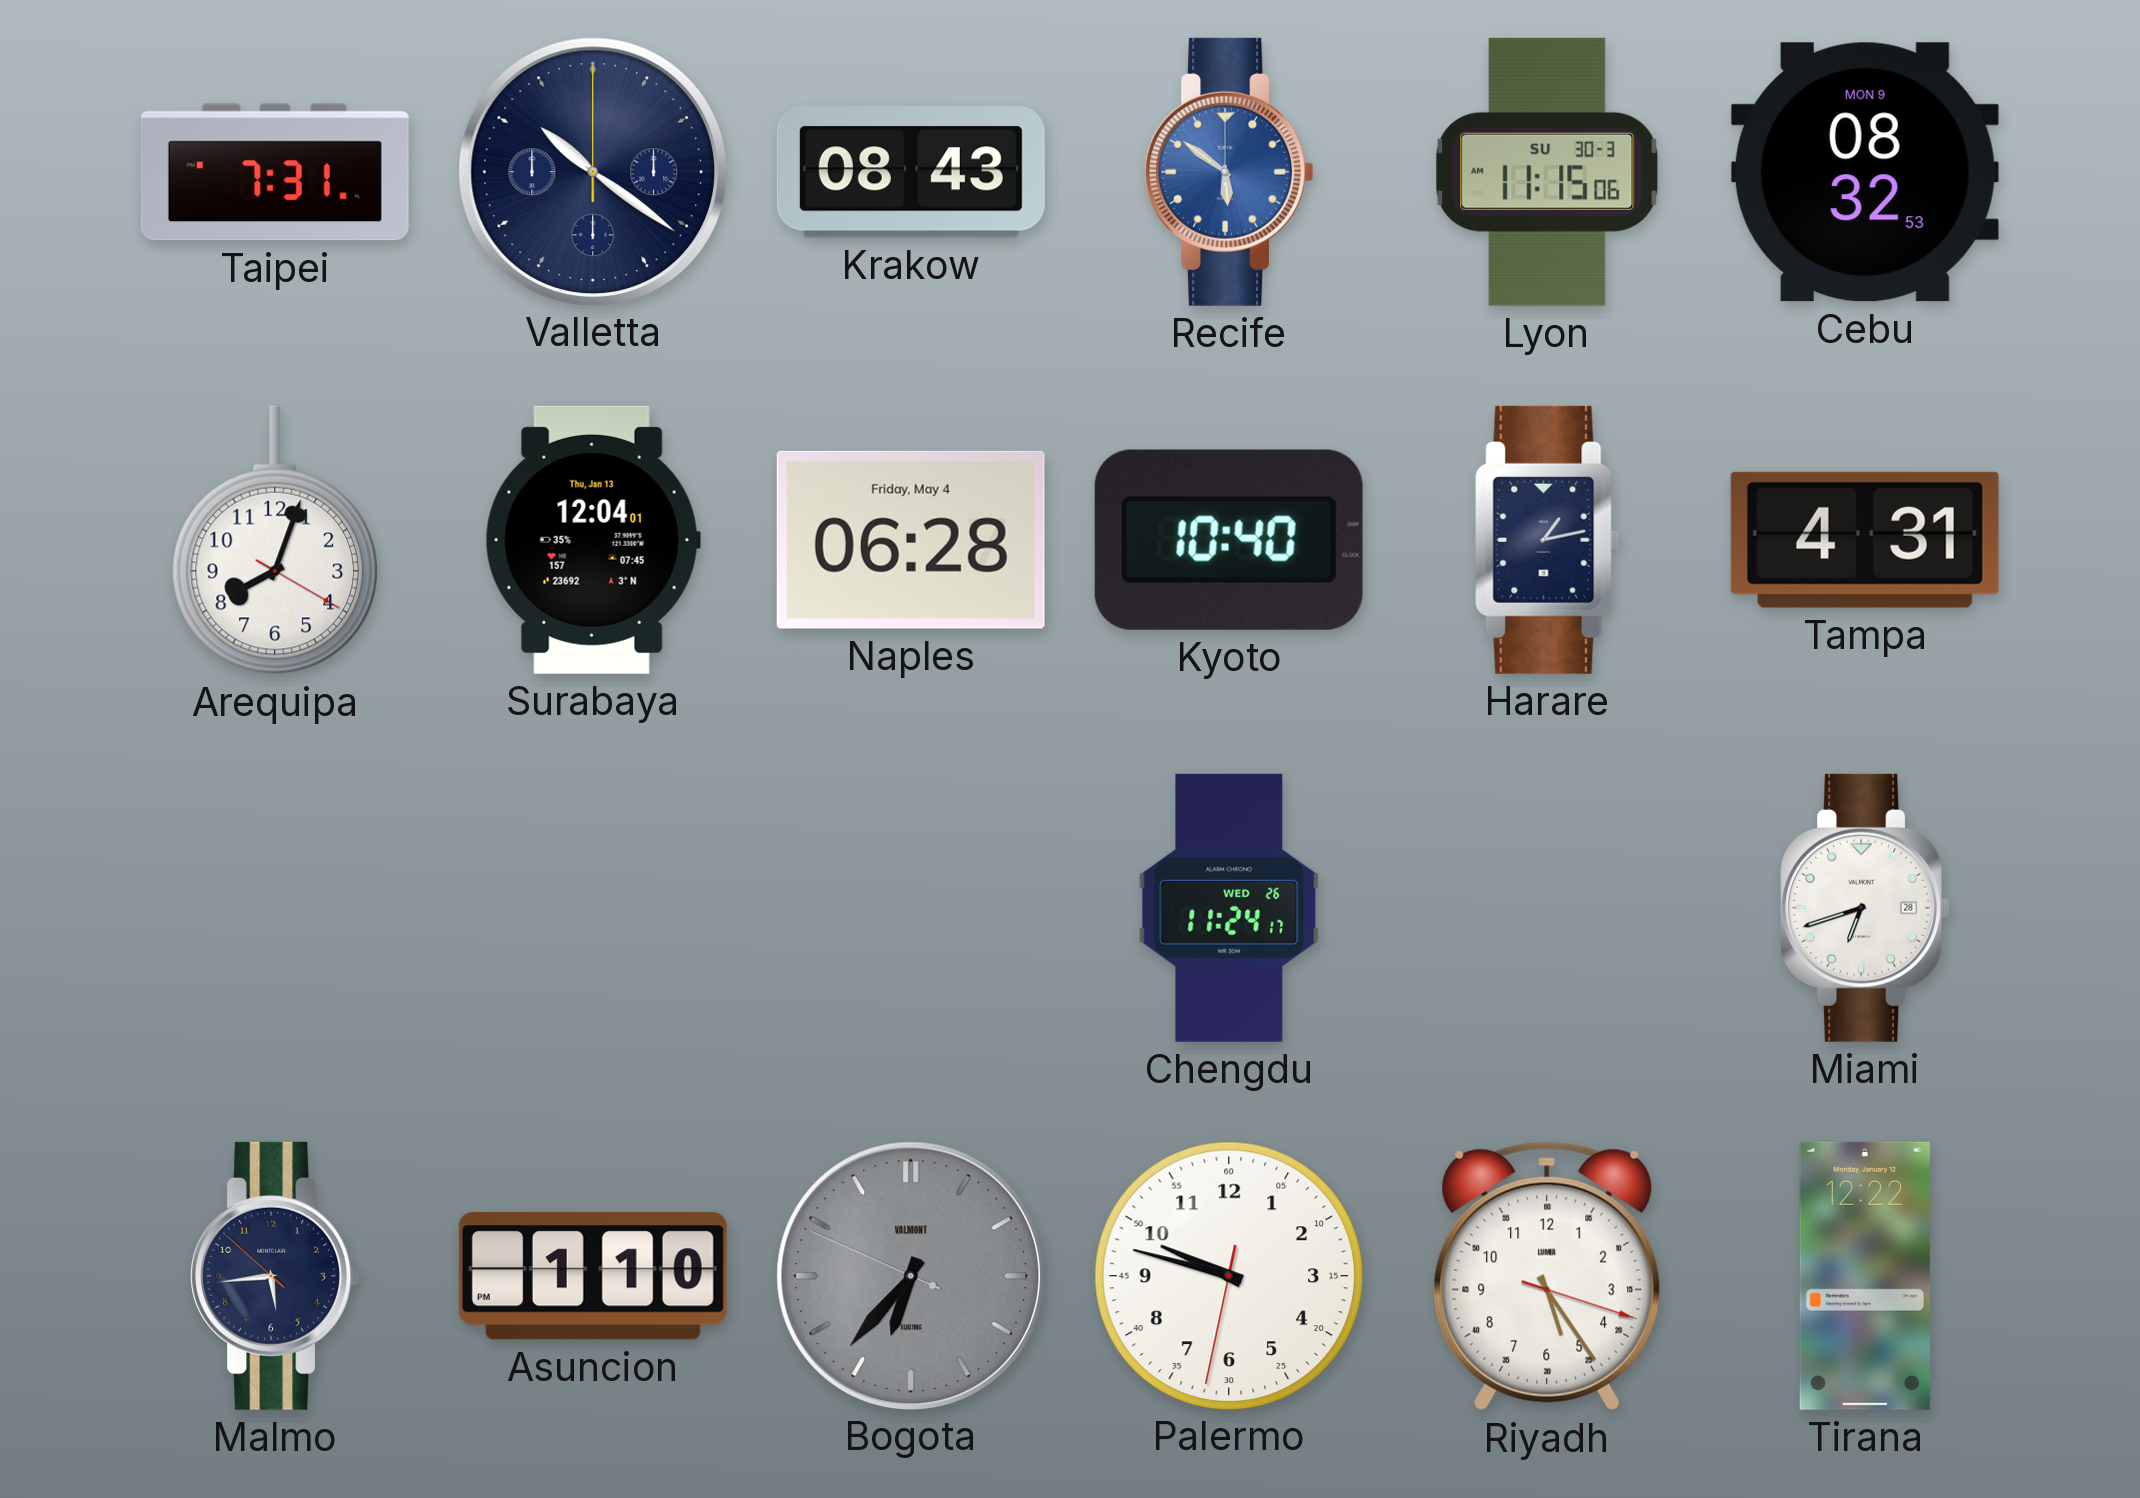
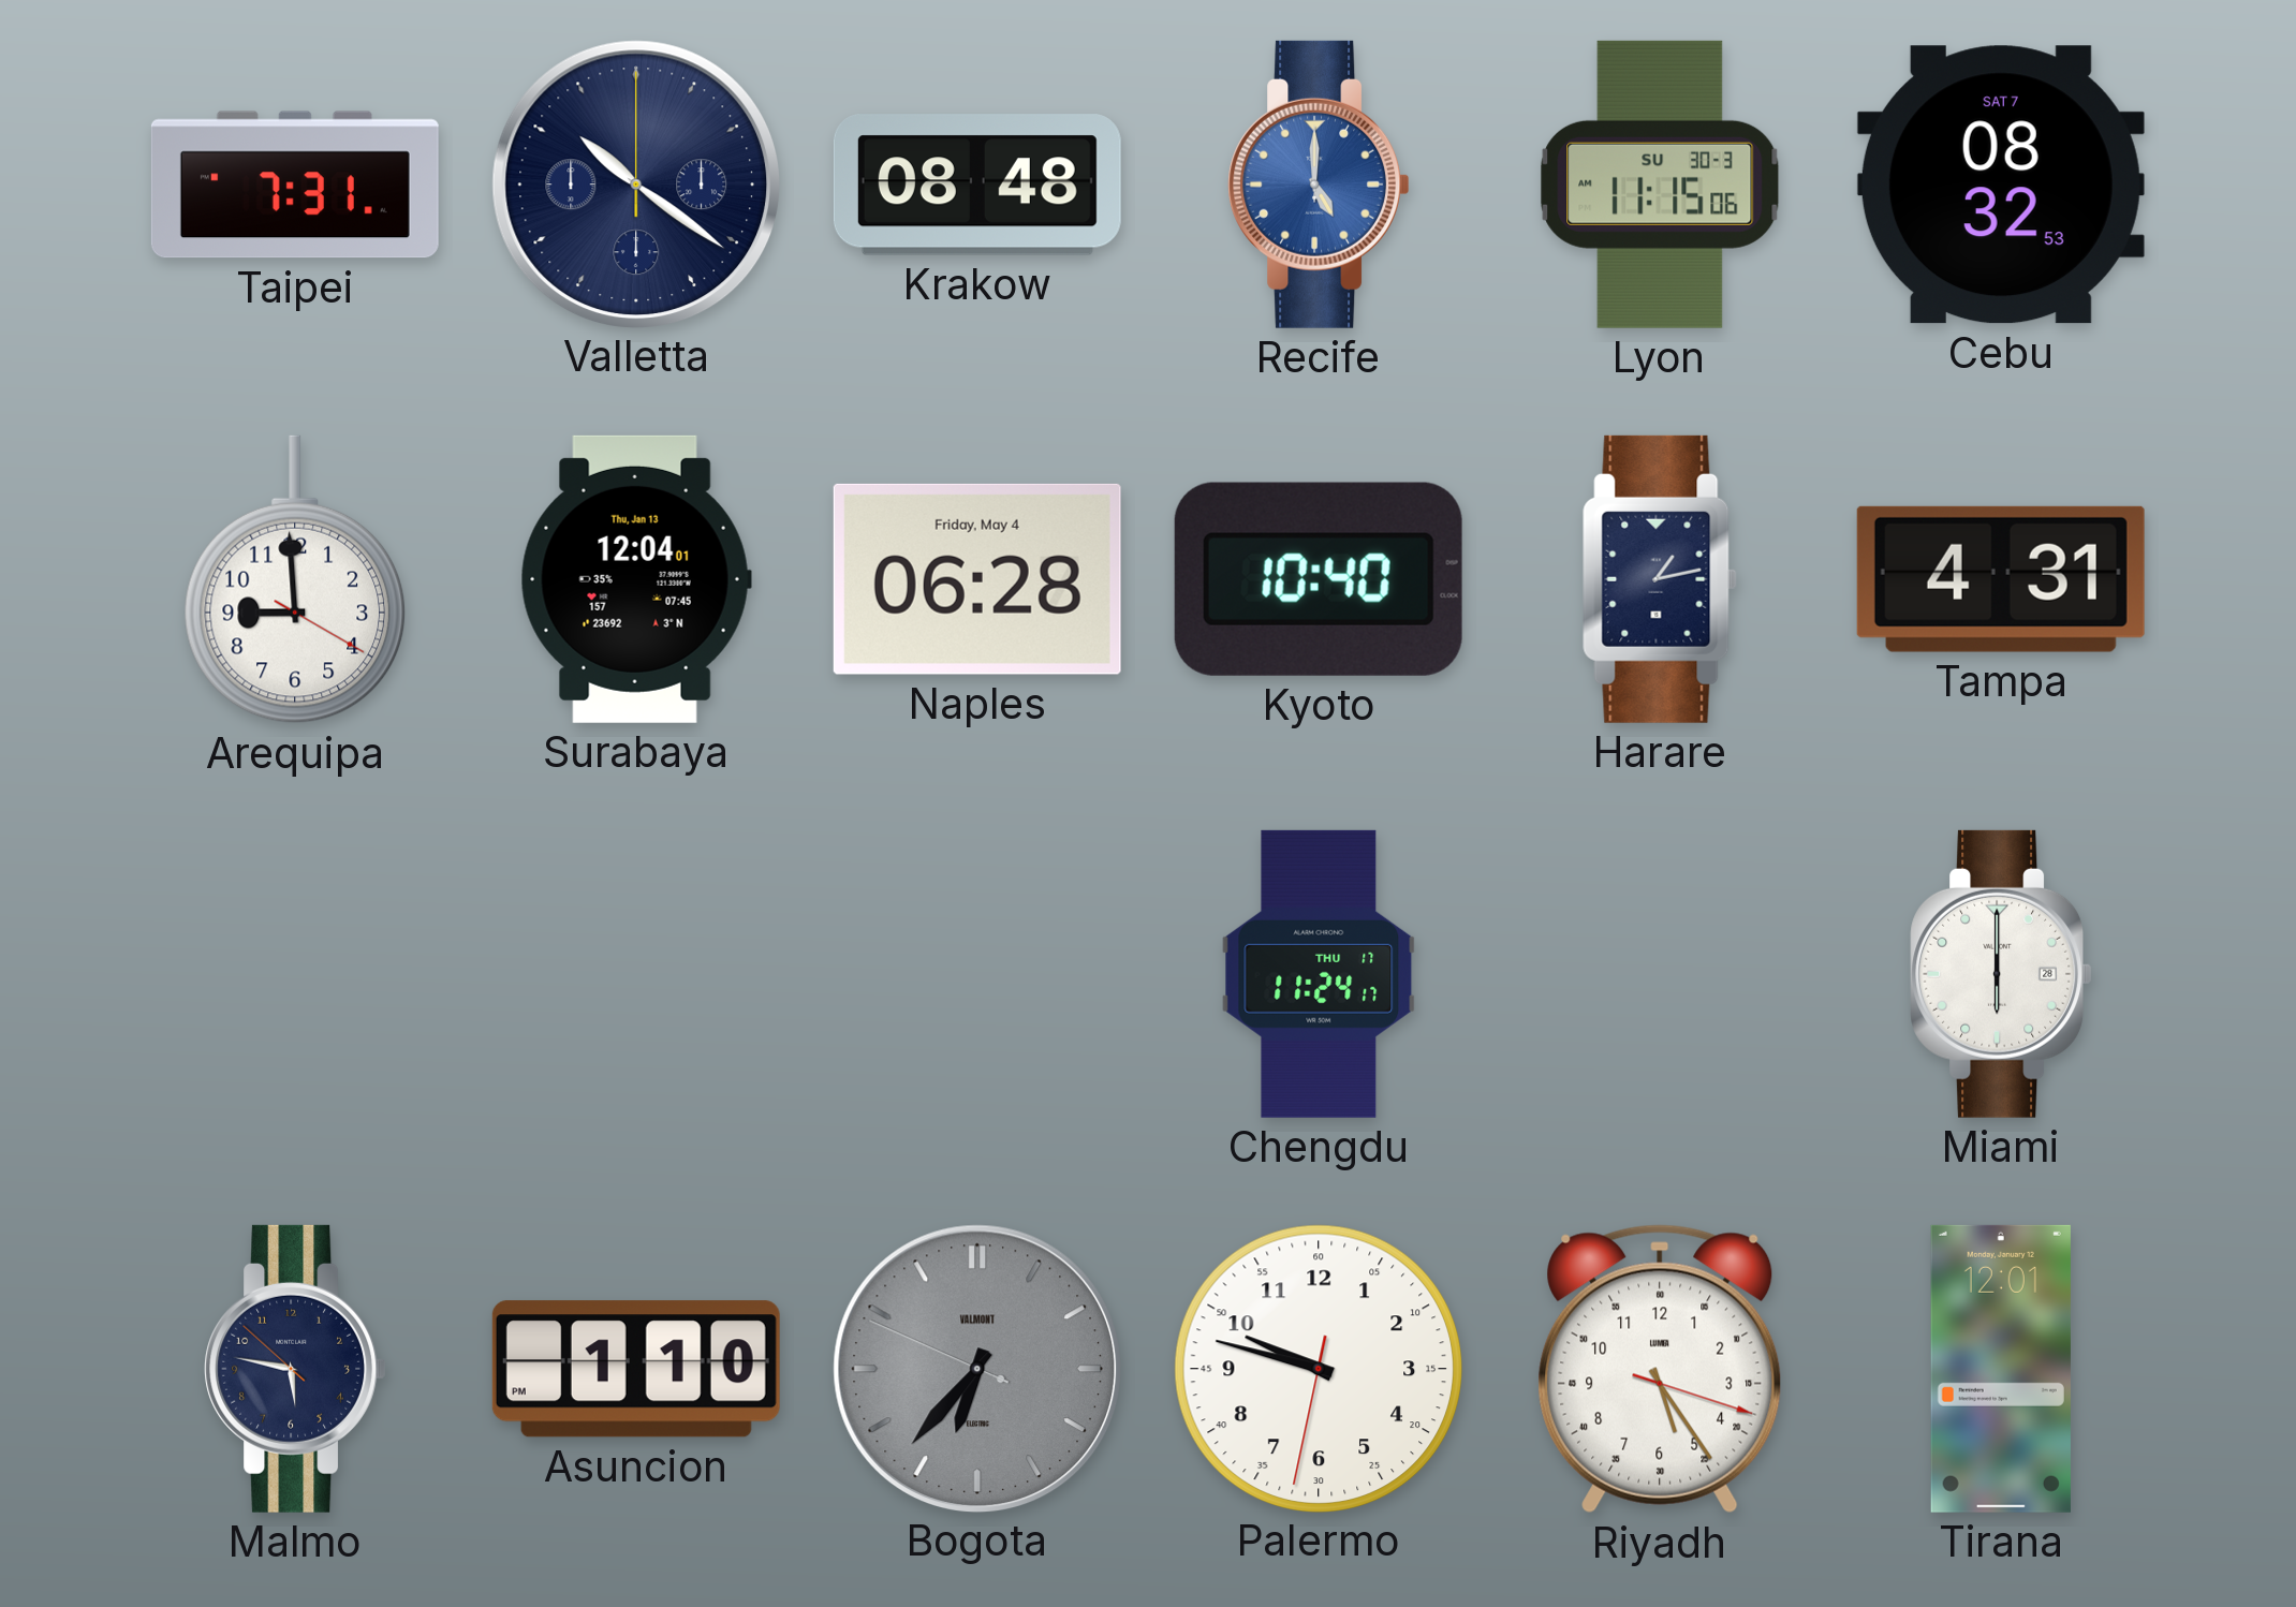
Krakow: 08:43 -> 08:48 (977, 185)
Recife: 5:51 -> 5:00 (1319, 185)
Cebu date: MON 9 -> SAT 7 (2001, 185)
Arequipa: 8:03 -> 8:59 (295, 579)
Chengdu date: WED 26 -> THU 17 (1319, 974)
Miami: 6:42 -> 6:00 (2001, 974)
Malmo: 5:43 -> 5:46 (295, 1369)
Tirana: 12:22 -> 12:01 (2001, 1369)
